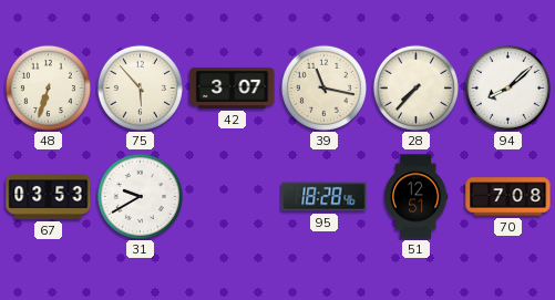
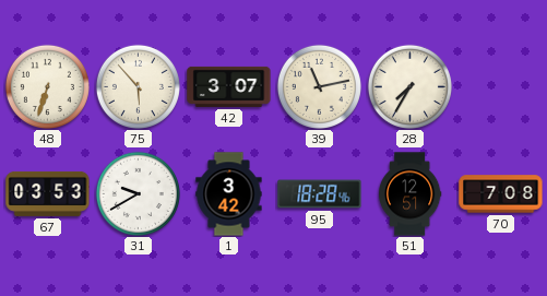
39: 11:17 -> 11:13 (319, 86)
28: 7:37 -> 7:35 (409, 86)
94: 8:08 -> none (507, 87)
1: none -> 3:42 (229, 194)
